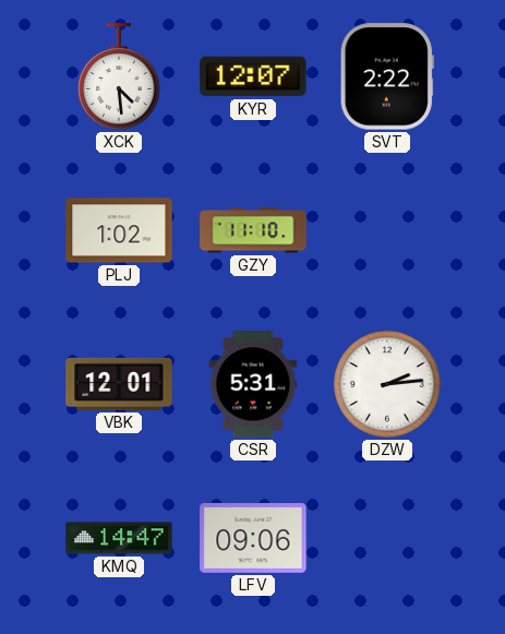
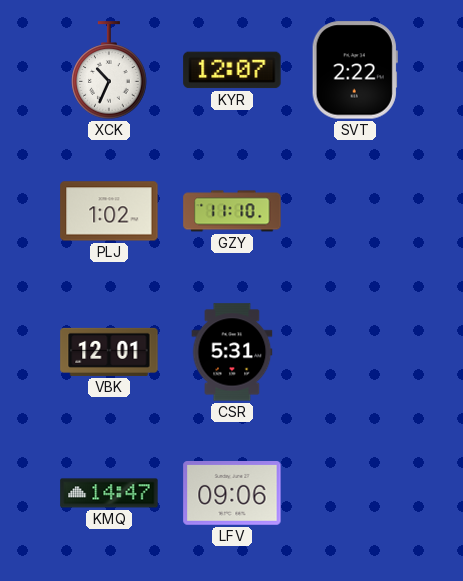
XCK: 4:29 -> 10:34 (109, 70)
DZW: 2:14 -> none (387, 384)
